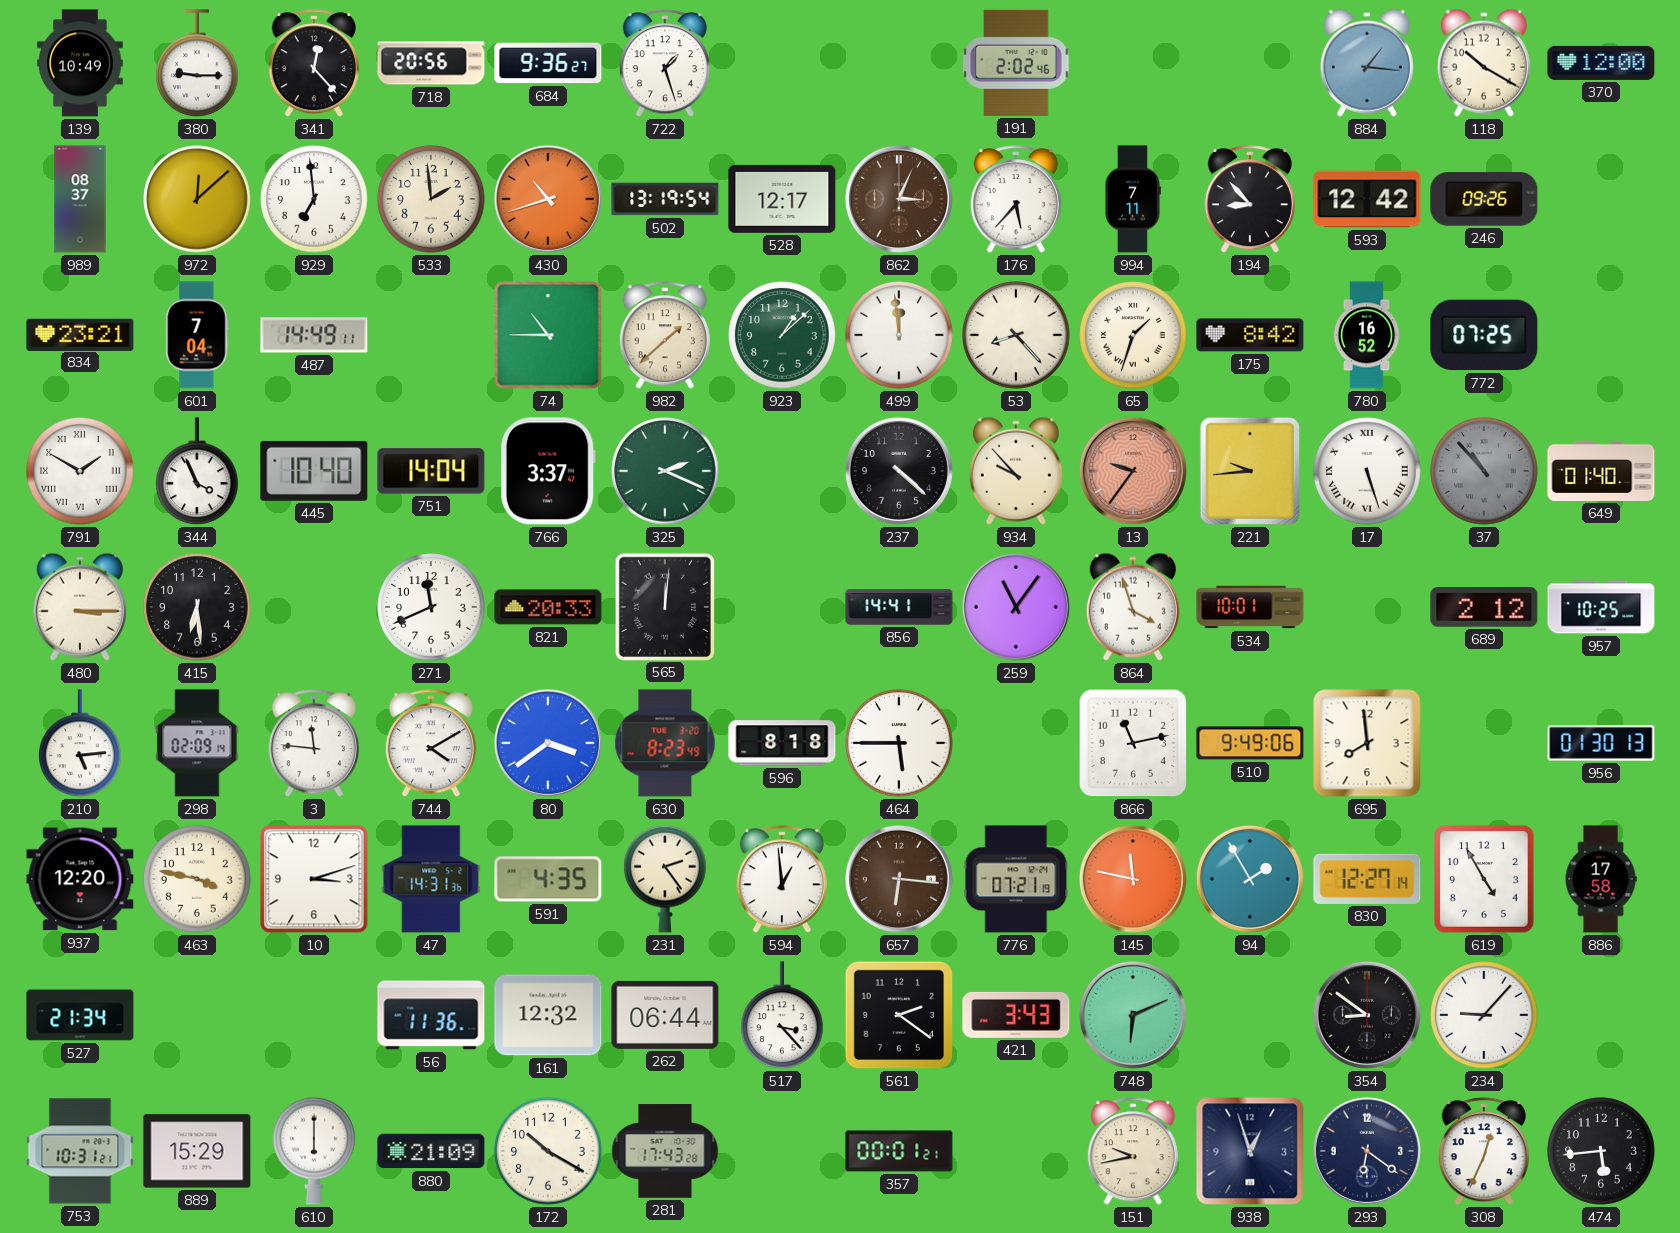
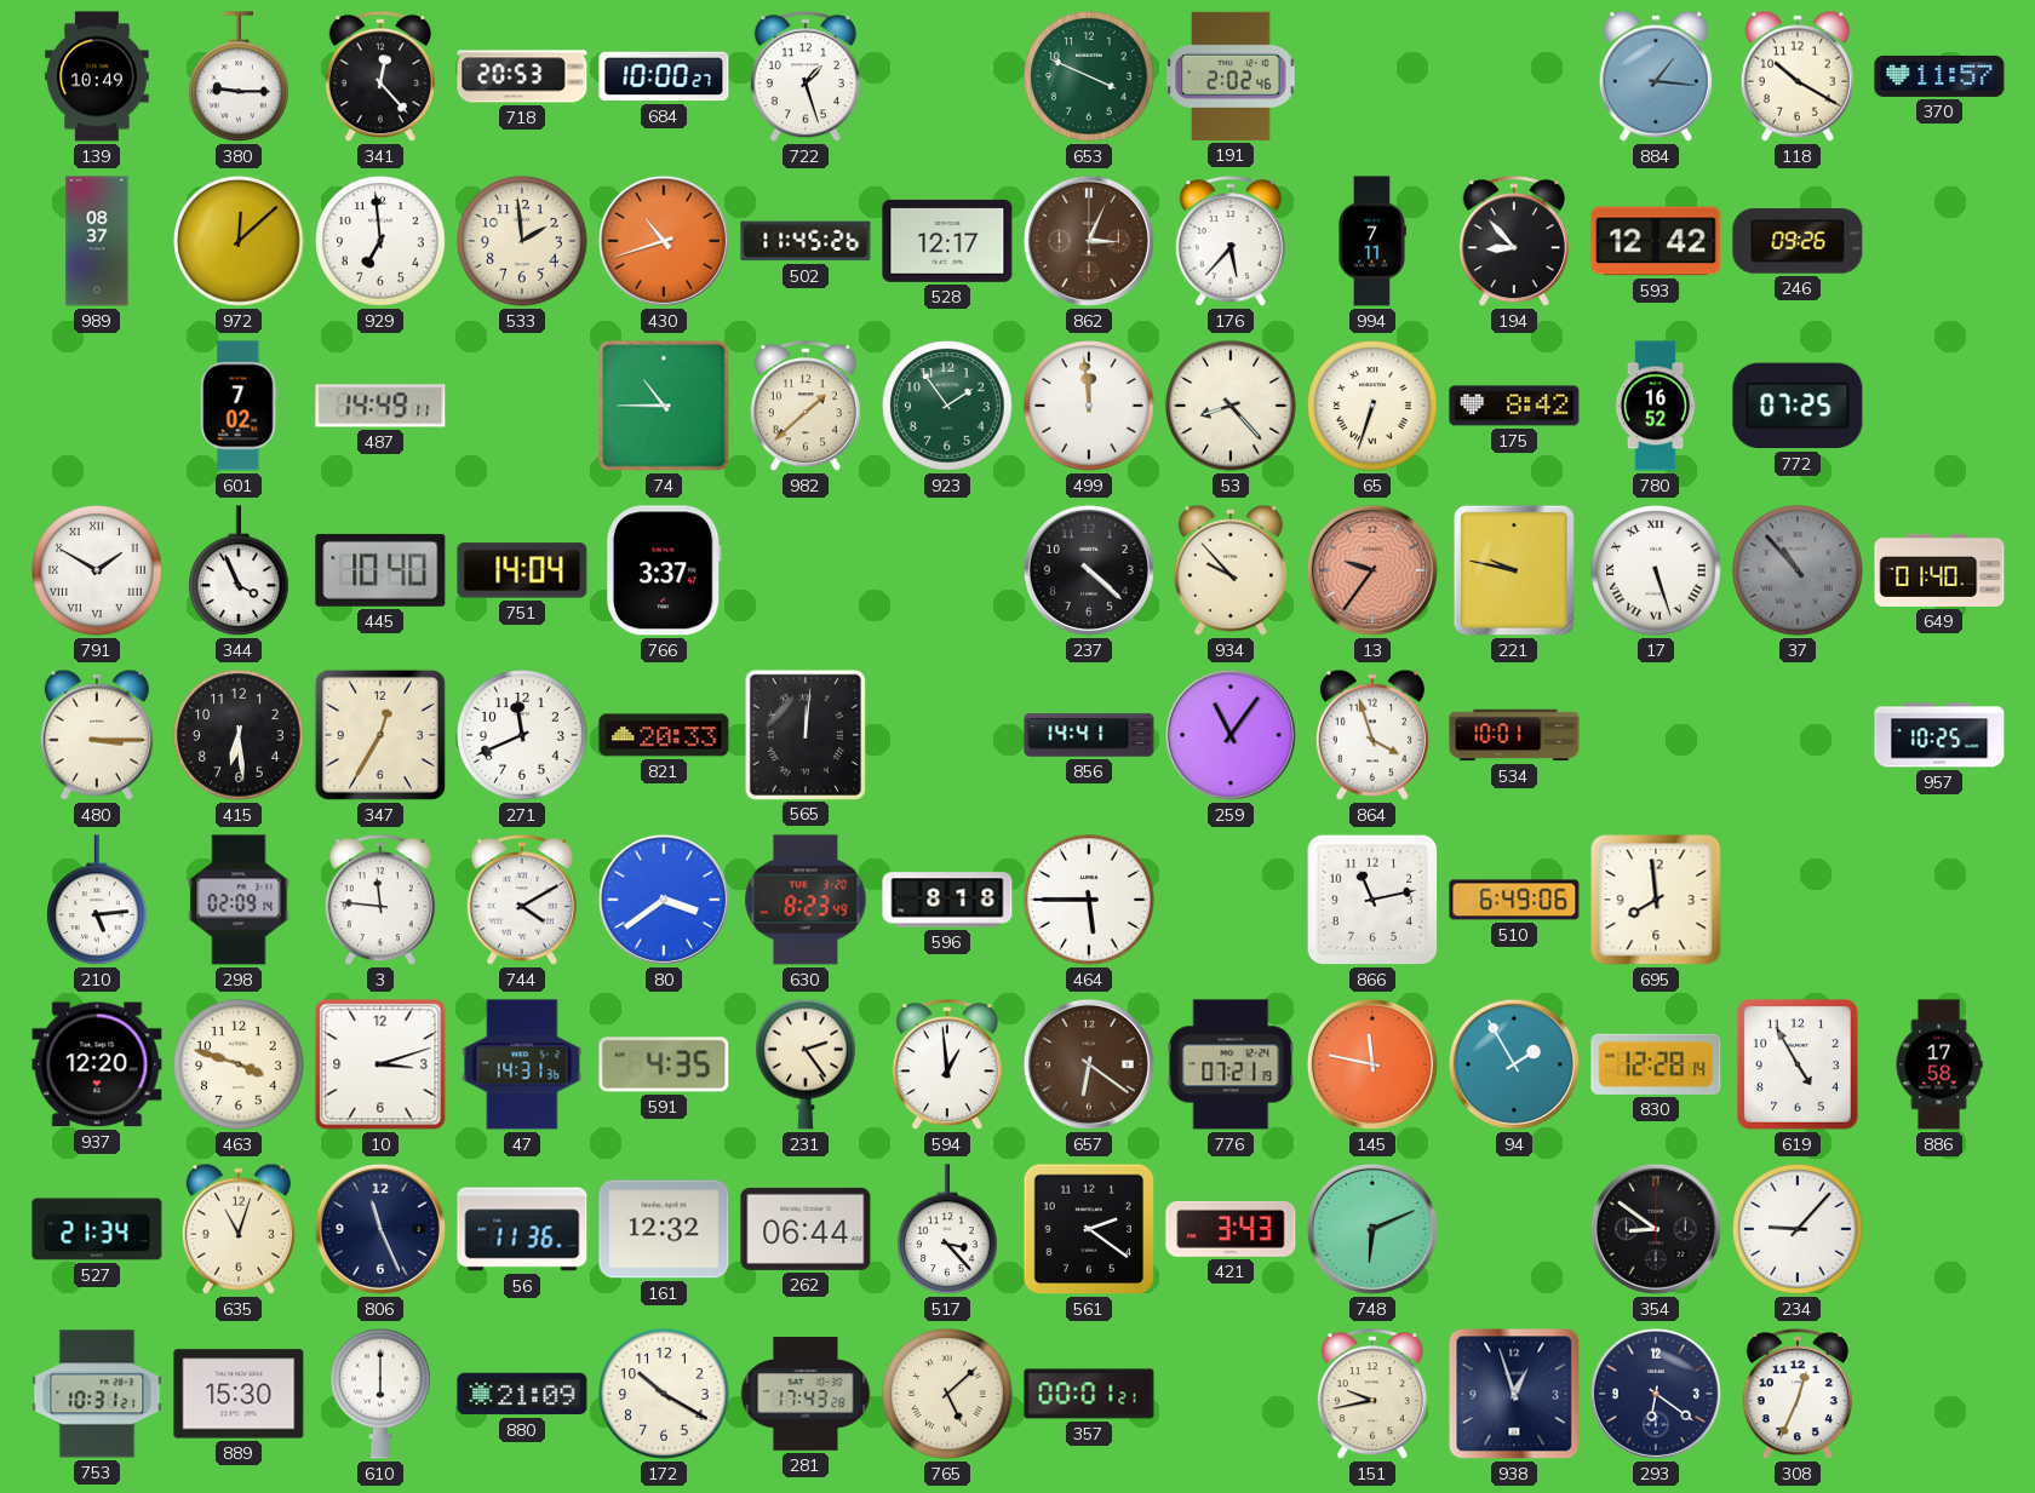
718: 20:56 -> 20:53 (522, 76)
684: 9:36 -> 10:00 (664, 76)
653: none -> 3:49 (1089, 76)
370: 12:00 -> 11:57 (1939, 76)
502: 13:19 -> 11:45 (806, 241)
834: 23:21 -> none (80, 334)
601: 7:04 -> 7:02 (239, 406)
923: 1:08 -> 1:54 (947, 406)
65: 1:33 -> 6:33 (1372, 406)
325: 2:19 -> none (665, 471)
221: 9:44 -> 9:47 (1514, 570)
347: none -> 12:35 (380, 735)
689: 2:12 -> none (1484, 607)
510: 9:49 -> 6:49 (1514, 900)
956: 01:30 -> none (1601, 743)
463: 3:47 -> 3:48 (239, 1064)
657: 6:16 -> 6:21 (1089, 1064)
830: 12:27 -> 12:28 (1656, 1064)
635: none -> 11:03 (239, 1229)
806: none -> 11:26 (380, 1229)
889: 15:29 -> 15:30 (239, 1394)
765: none -> 5:08 (947, 1394)
474: 5:44 -> none (1601, 1151)
